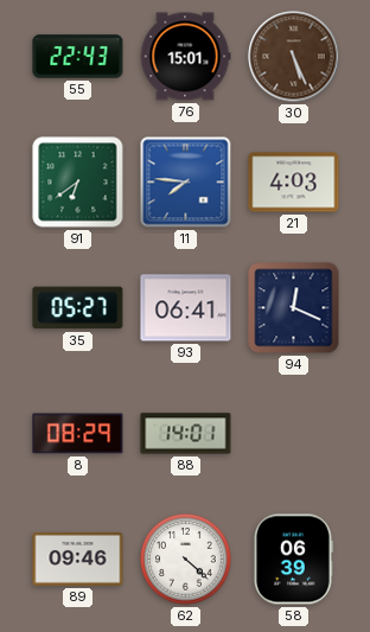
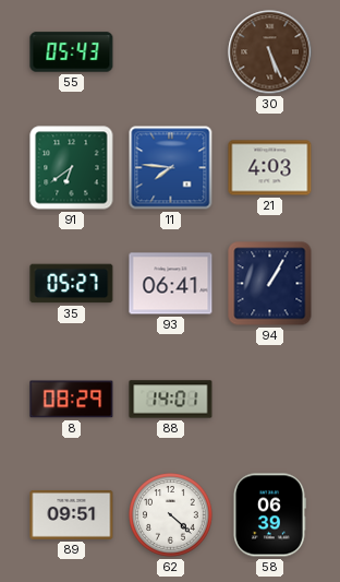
55: 22:43 -> 05:43 (72, 52)
76: 15:01 -> none (185, 57)
94: 12:19 -> 1:05 (270, 284)
89: 09:46 -> 09:51 (72, 514)
